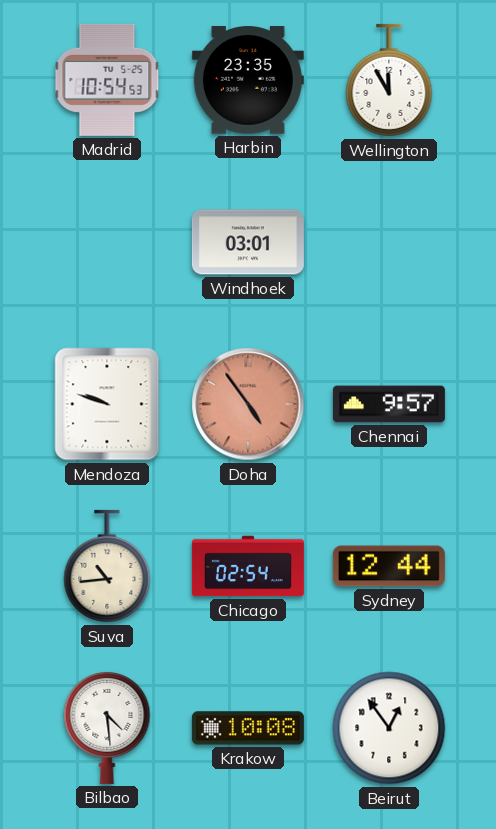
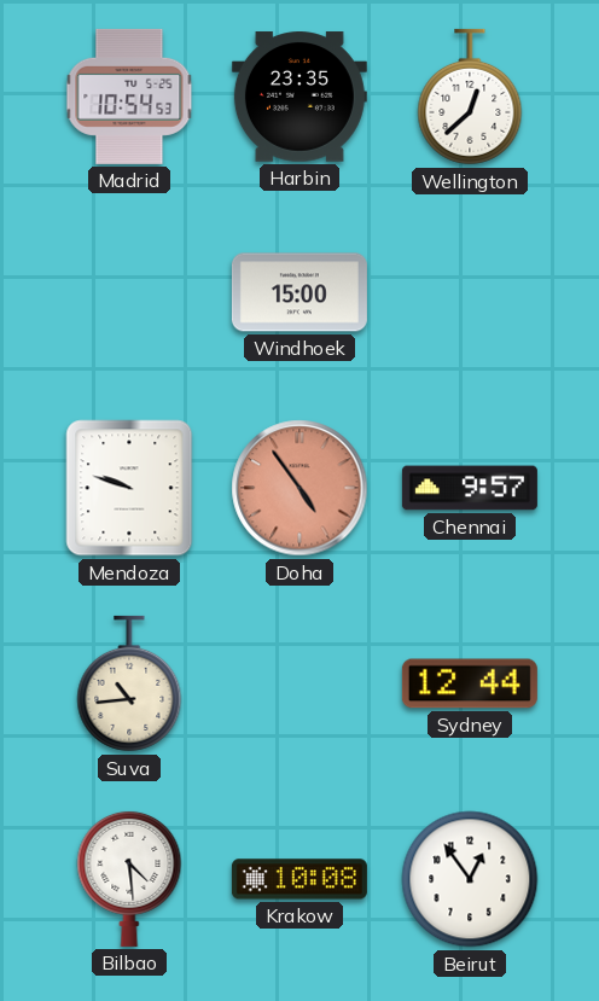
Wellington: 11:55 -> 12:38 (470, 97)
Windhoek: 03:01 -> 15:00 (299, 292)
Chicago: 02:54 -> none (248, 566)
